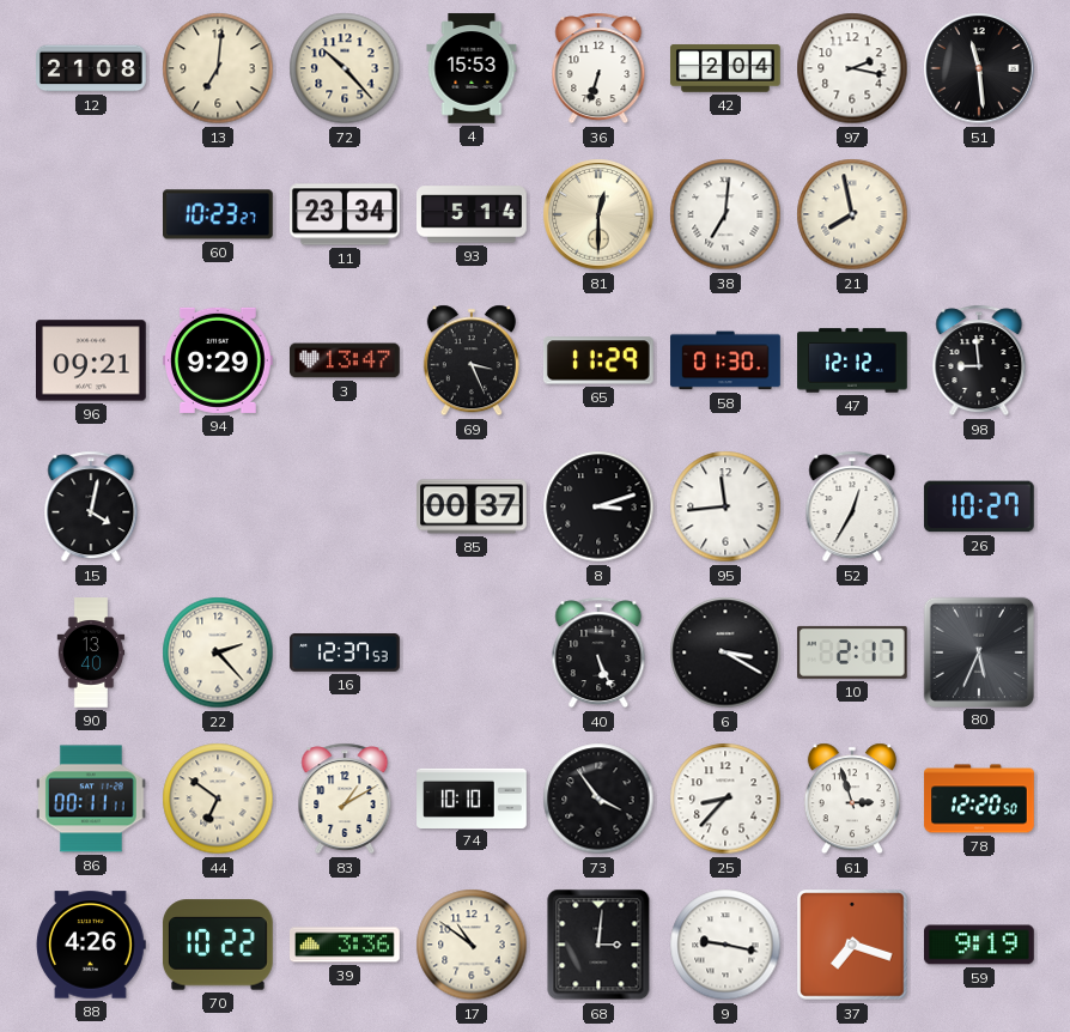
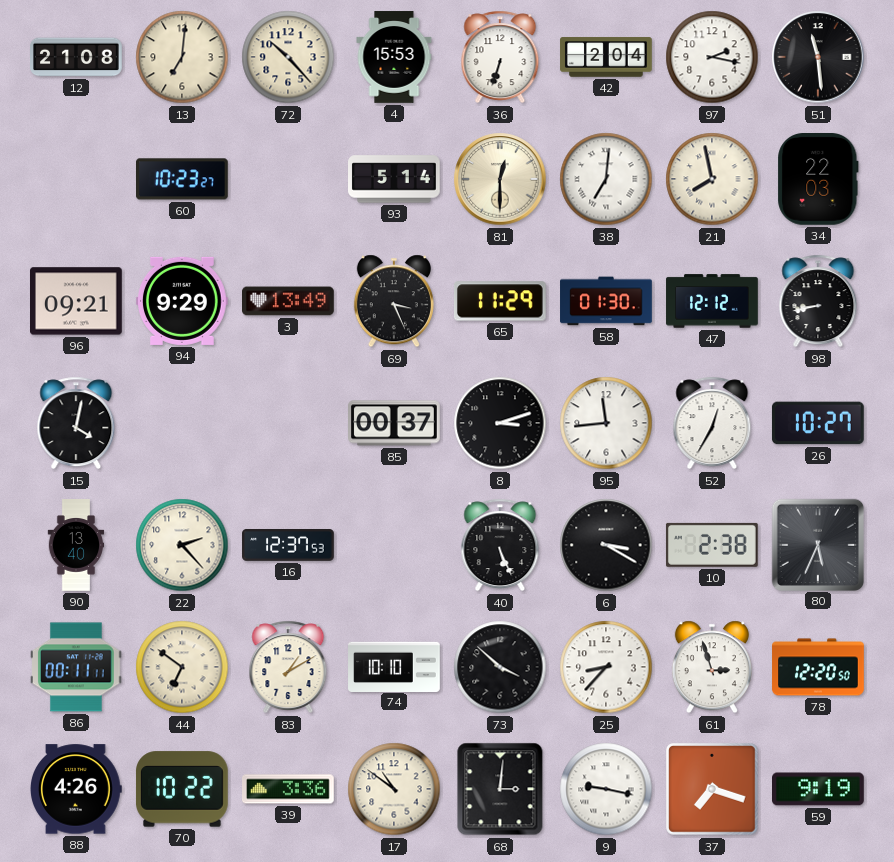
11: 23:34 -> none (346, 214)
34: none -> 22:03 (818, 180)
3: 13:47 -> 13:49 (289, 301)
98: 8:59 -> 8:43 (818, 301)
10: 2:17 -> 2:38 (712, 545)
73: 3:54 -> 3:52 (500, 667)
